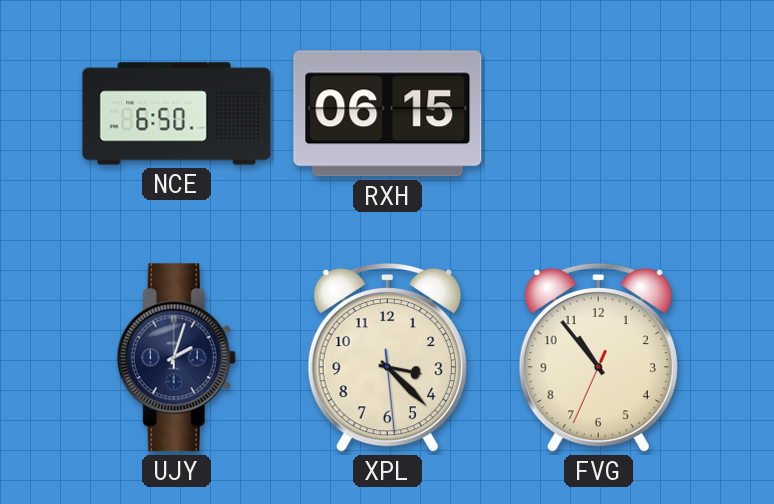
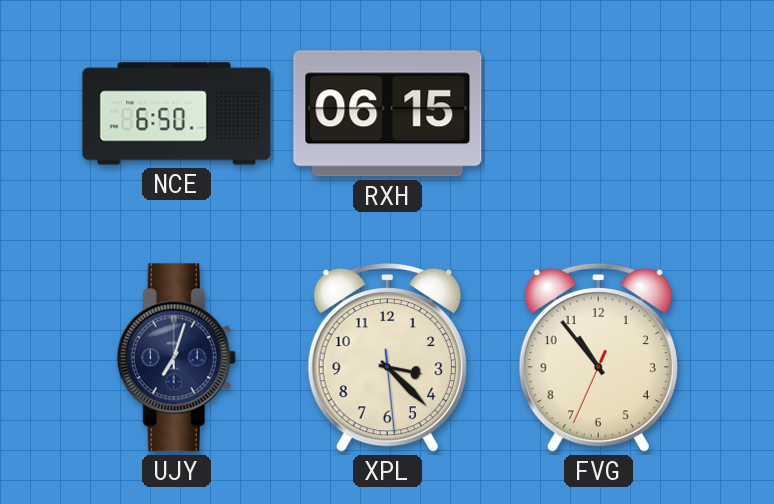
UJY: 2:03 -> 7:03 (176, 358)
